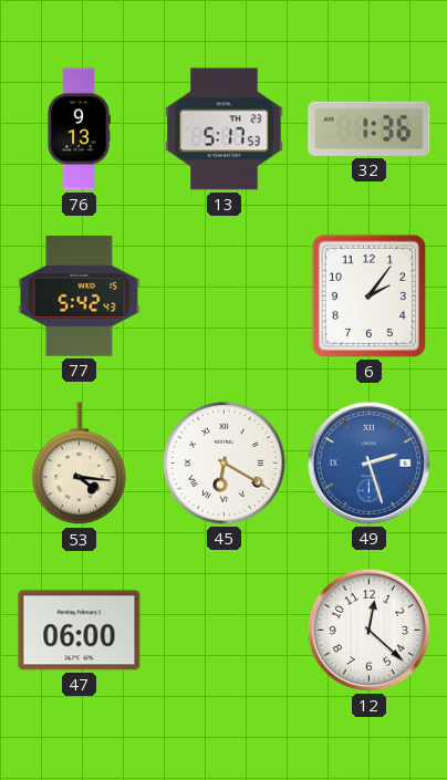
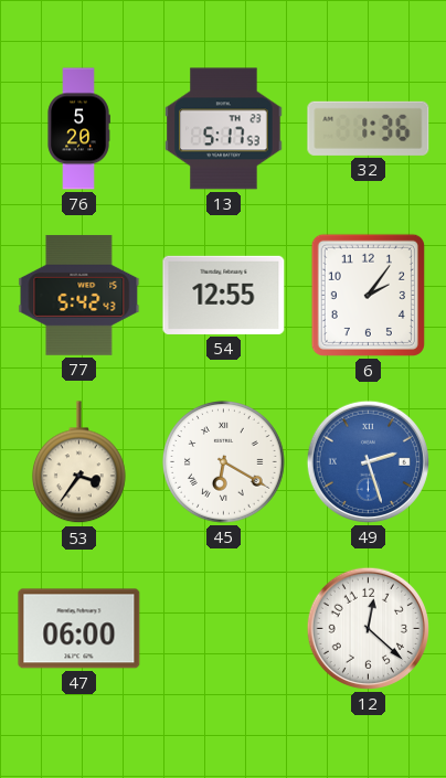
76: 9:13 -> 5:20 (78, 129)
54: none -> 12:55 (224, 295)
53: 4:16 -> 3:36 (79, 462)
